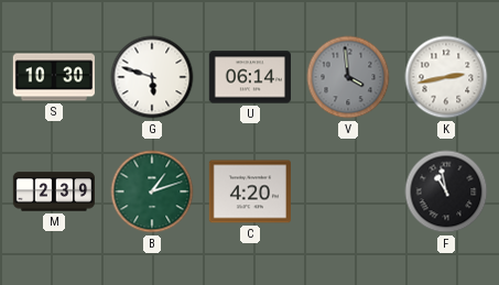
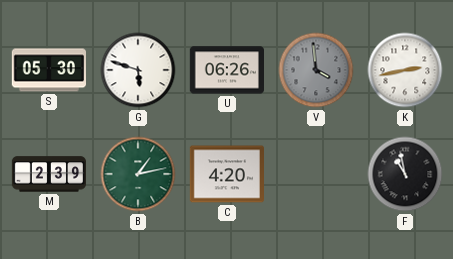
S: 10:30 -> 05:30 (48, 70)
U: 06:14 -> 06:26 (226, 70)
B: 1:12 -> 1:13 (138, 174)
